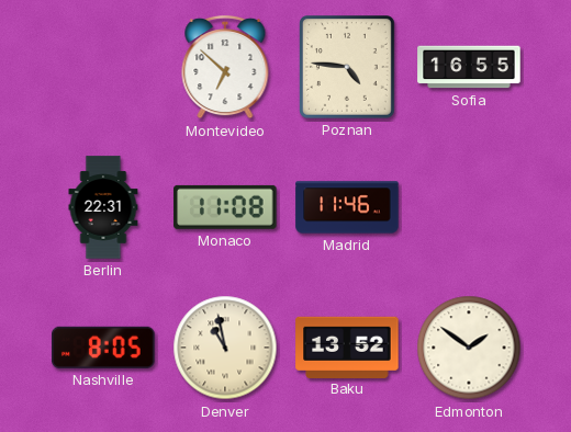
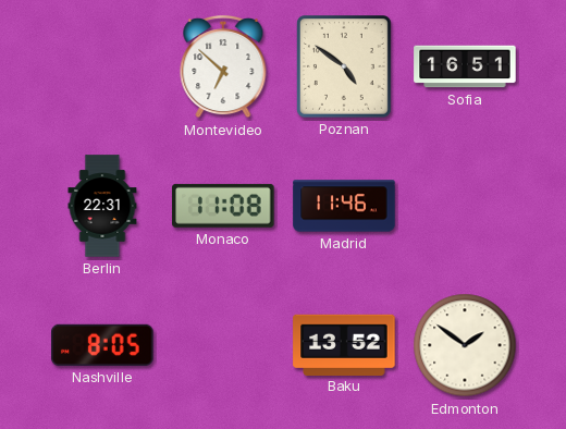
Poznan: 4:46 -> 4:51 (344, 68)
Sofia: 16:55 -> 16:51 (465, 66)
Denver: 10:58 -> none (225, 348)
